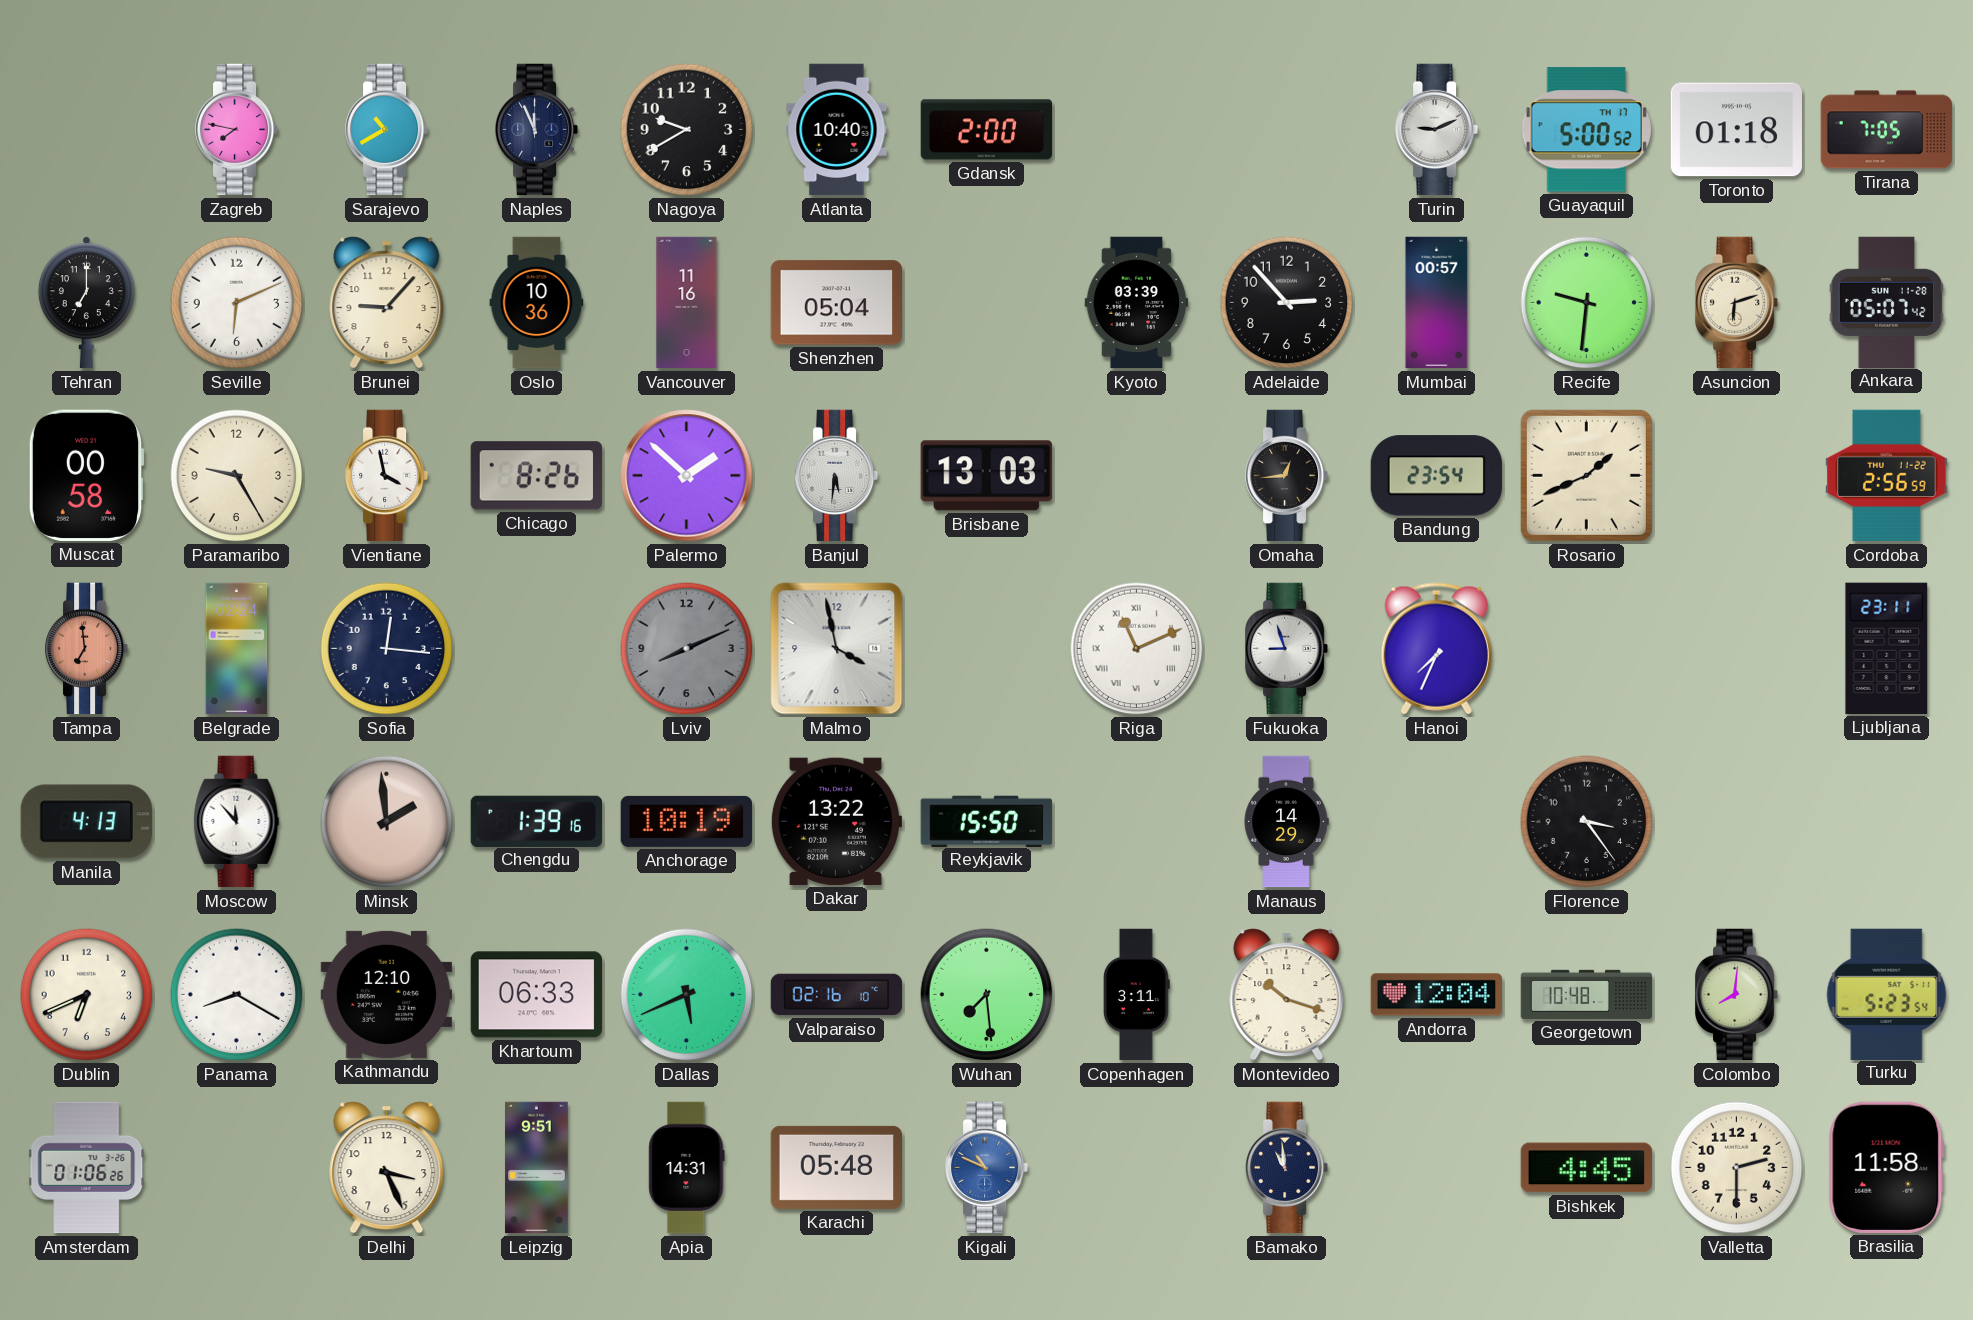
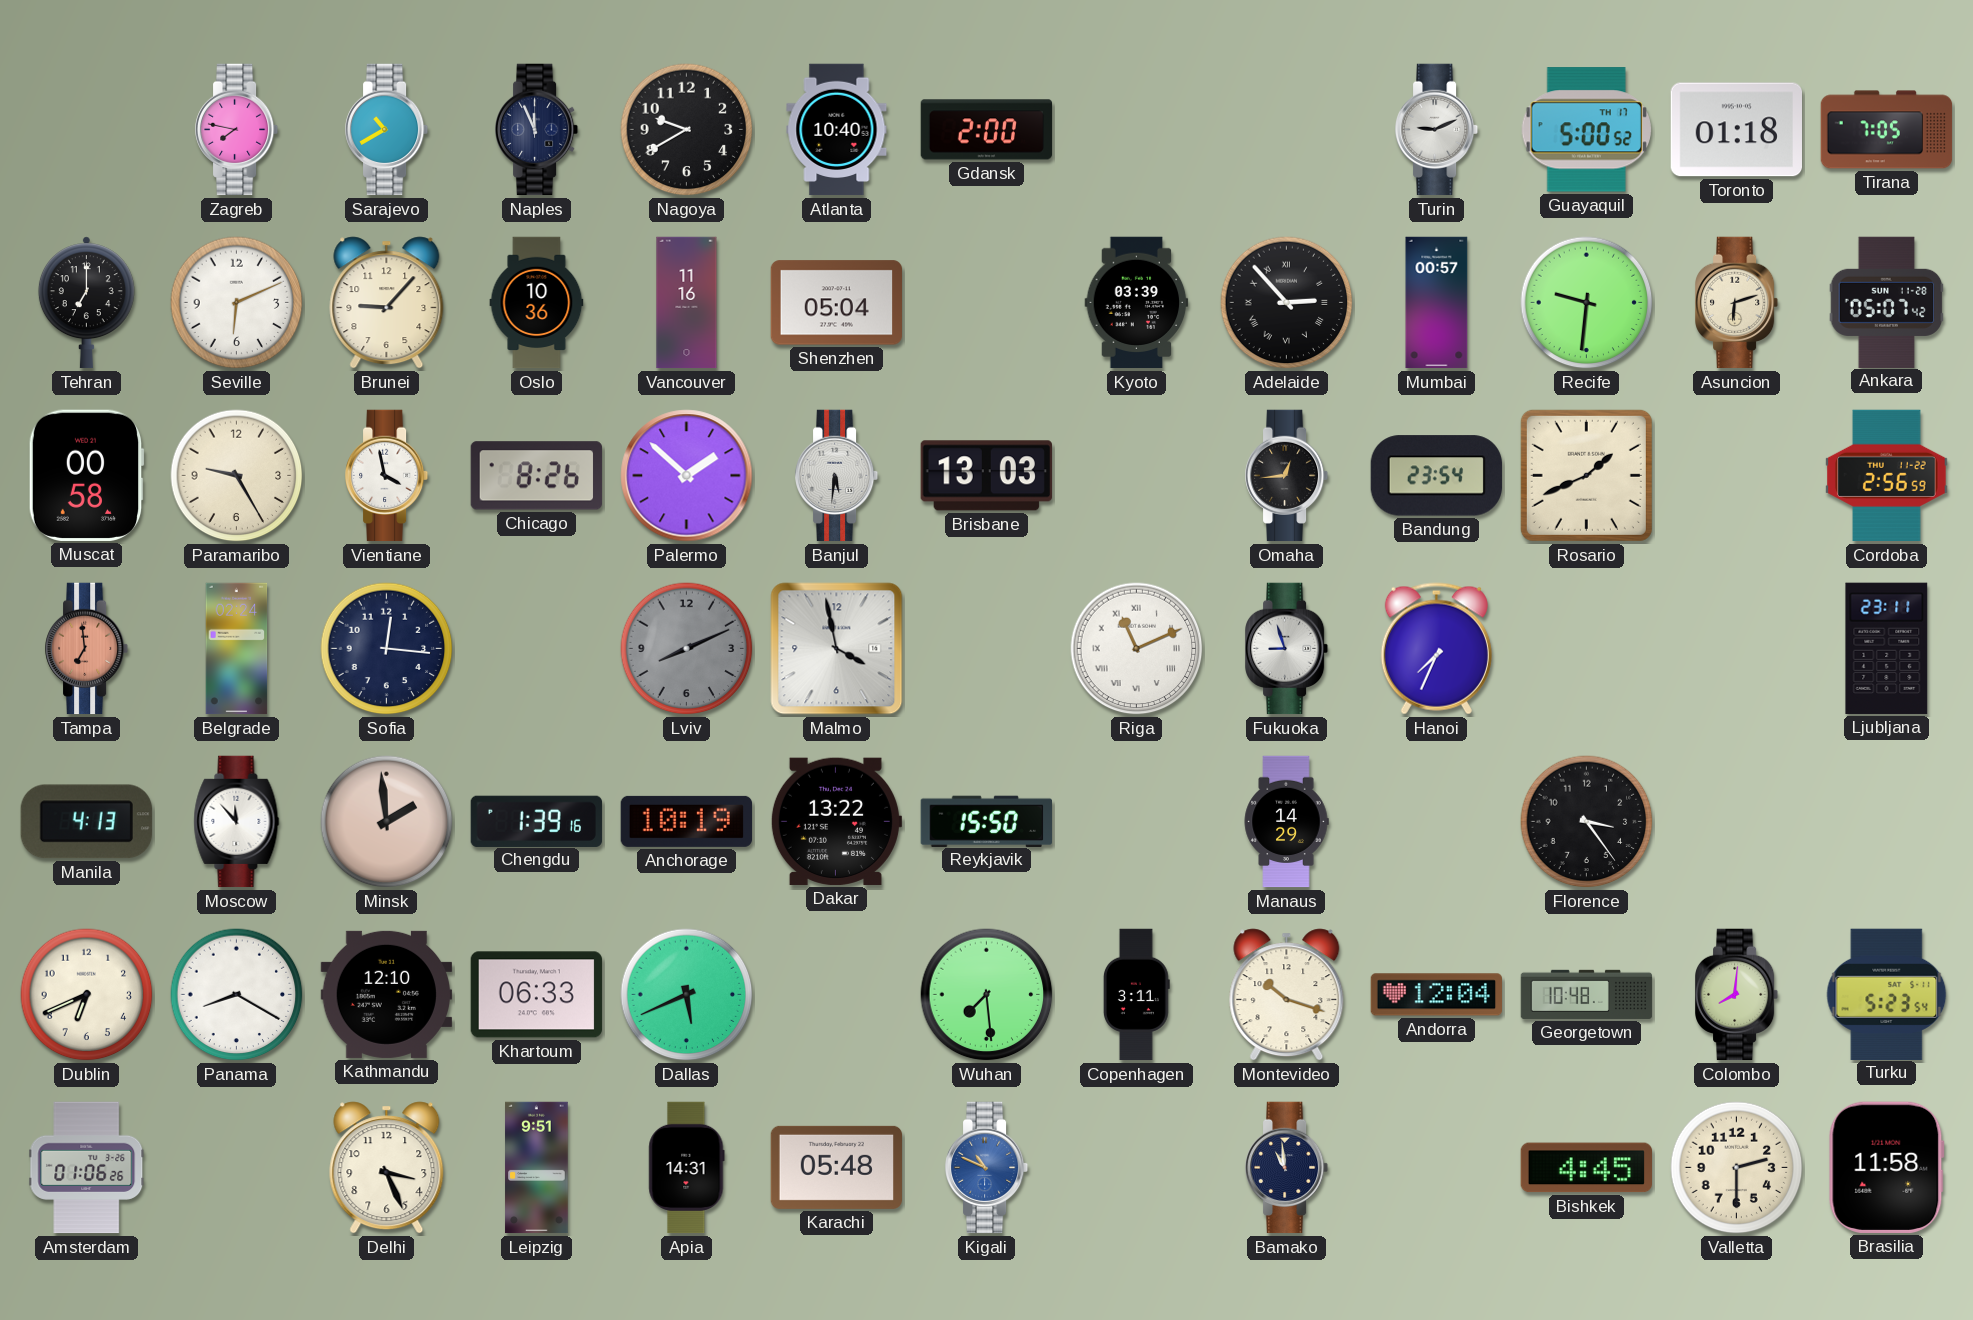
Adelaide numerals: Arabic -> Roman (1287, 303)
Valparaiso: 02:16 -> none (837, 995)
